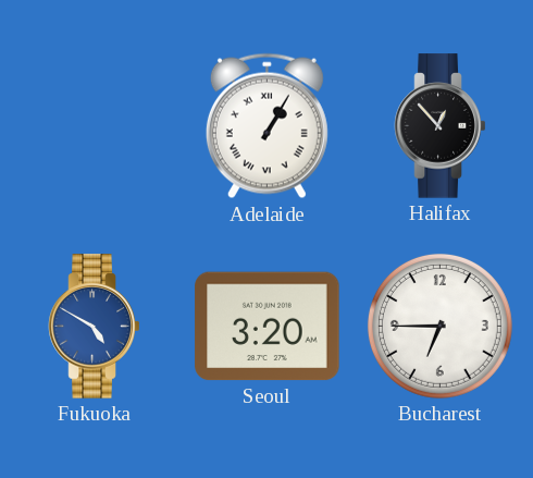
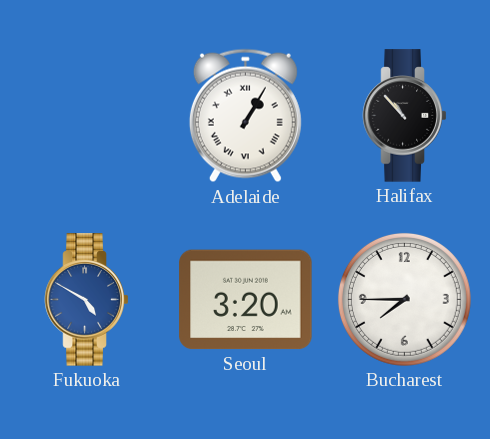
Halifax: 12:53 -> 10:53 (405, 116)
Bucharest: 6:45 -> 7:45 (404, 299)
